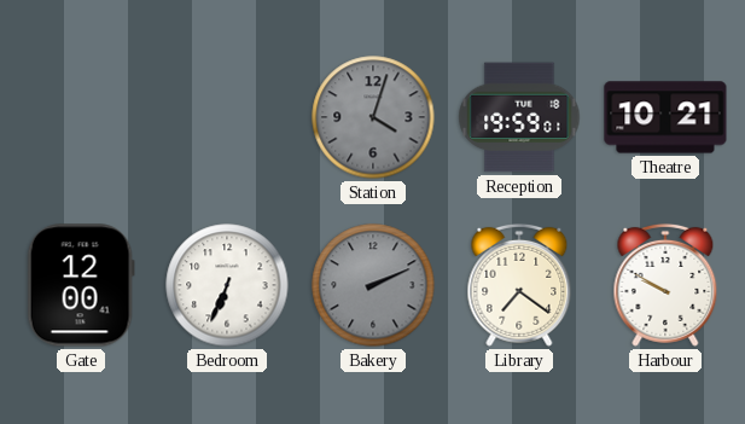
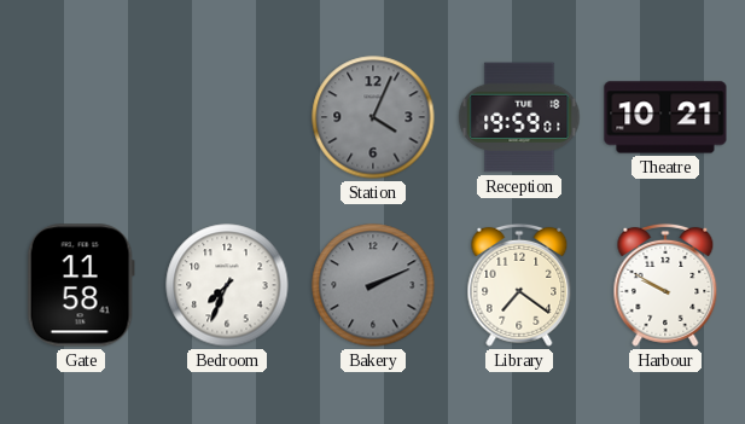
Station: 4:03 -> 4:04 (373, 117)
Gate: 12:00 -> 11:58 (81, 285)
Bedroom: 6:34 -> 7:34 (227, 285)
